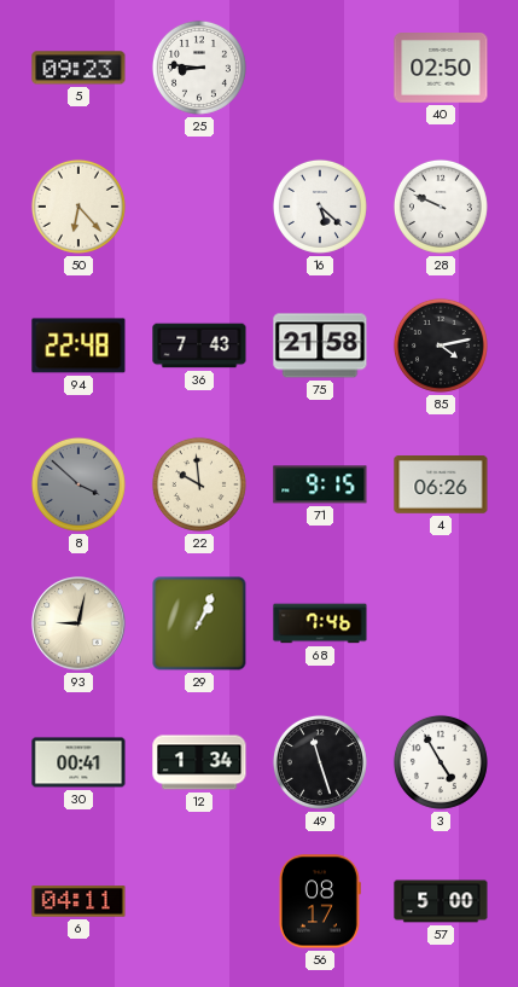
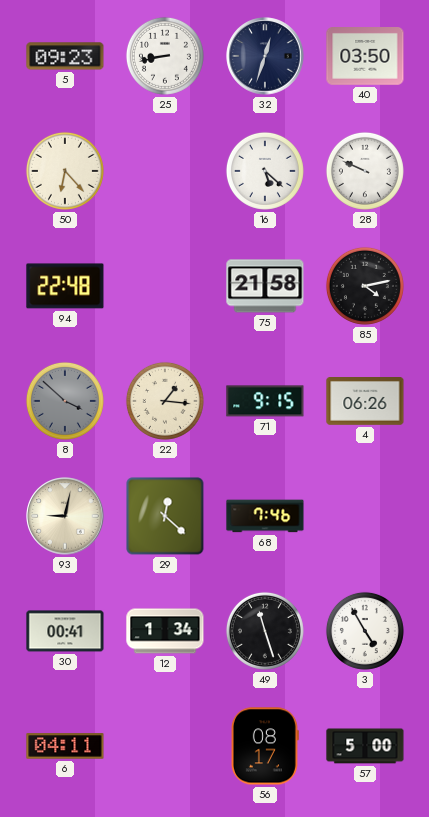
25: 8:46 -> 8:43 (165, 56)
32: none -> 12:33 (265, 56)
40: 02:50 -> 03:50 (365, 57)
36: 7:43 -> none (199, 346)
22: 9:59 -> 1:16 (165, 401)
29: 1:04 -> 12:22 (165, 516)
